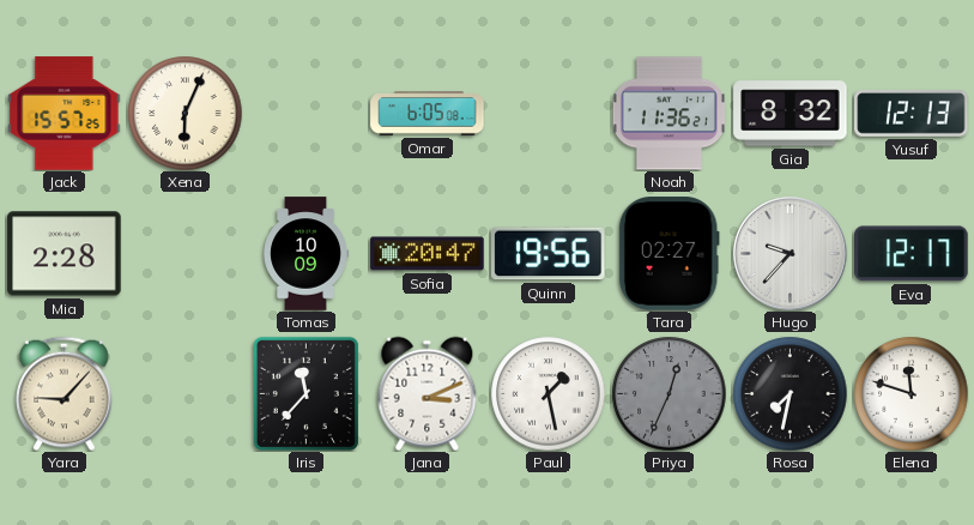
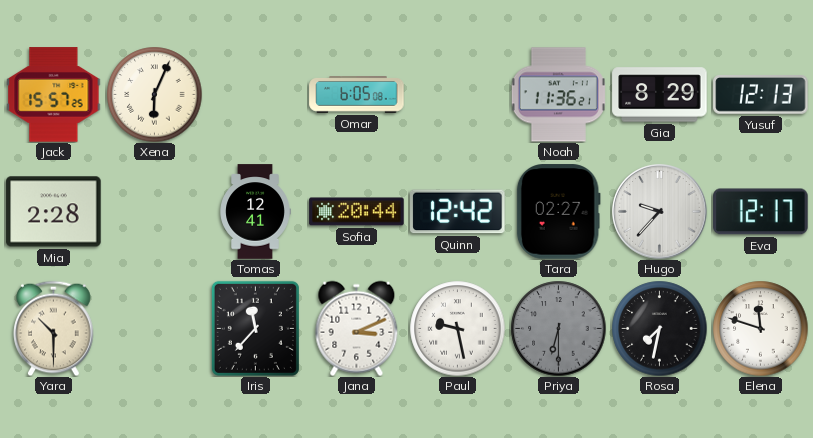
Gia: 8:32 -> 8:29 (660, 95)
Tomas: 10:09 -> 12:41 (255, 212)
Sofia: 20:47 -> 20:44 (357, 212)
Quinn: 19:56 -> 12:42 (458, 212)
Yara: 9:07 -> 10:30 (54, 328)
Paul: 1:28 -> 9:28 (457, 328)
Priya: 12:34 -> 6:30 (558, 328)
